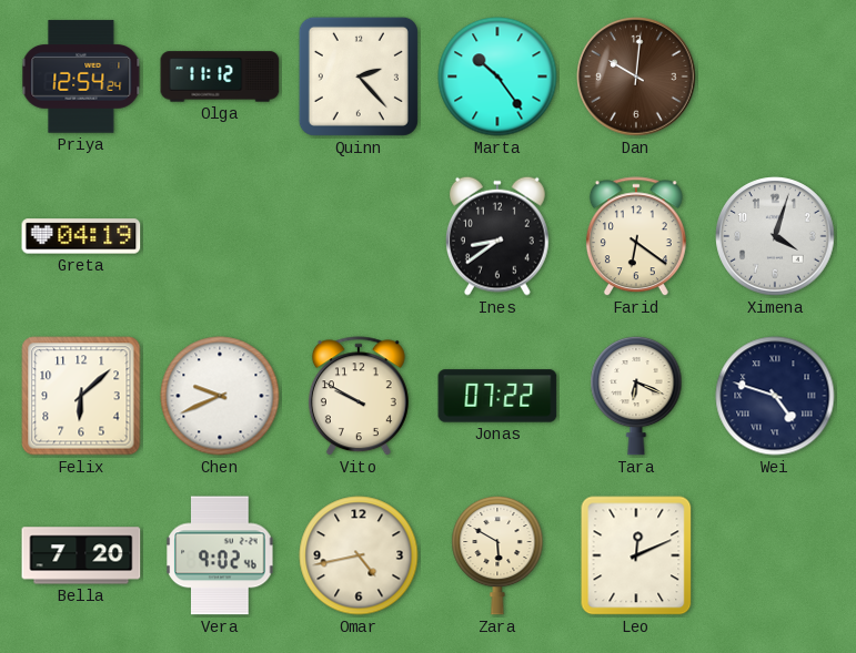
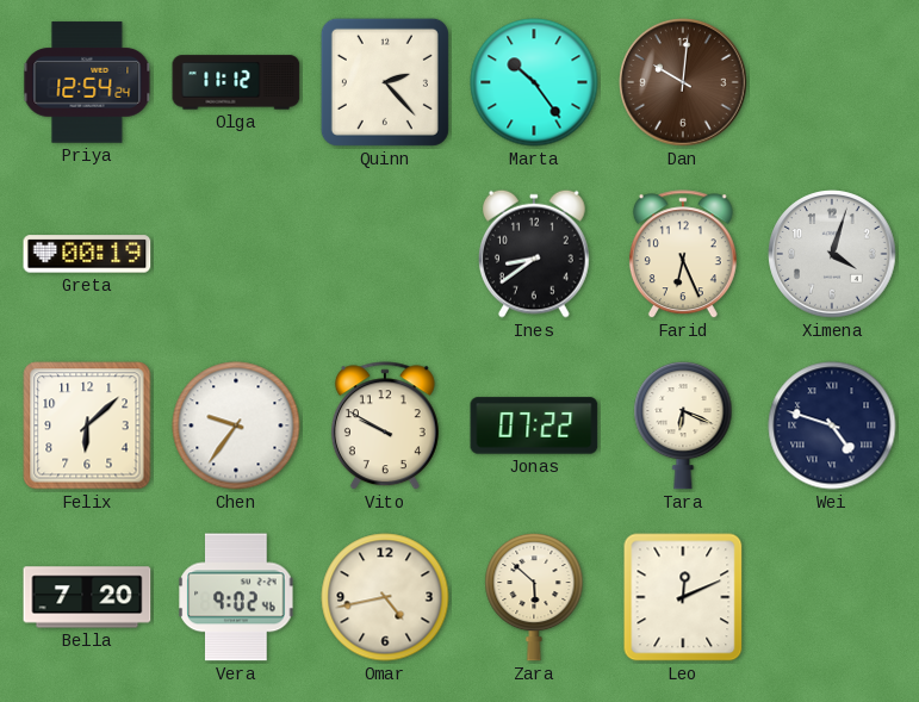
Greta: 04:19 -> 00:19 (87, 254)
Farid: 6:21 -> 6:26 (683, 255)
Chen: 9:41 -> 9:36 (236, 425)
Zara: 5:50 -> 5:52 (534, 597)
